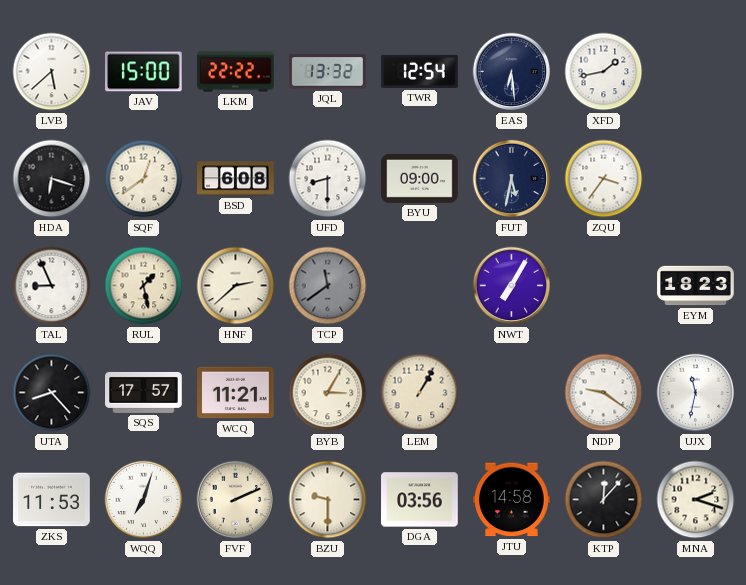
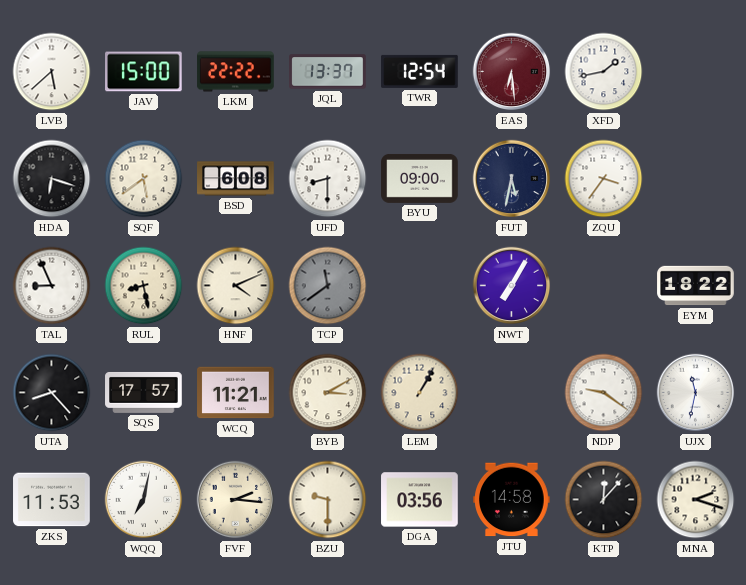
JQL: 13:32 -> 13:37 (328, 72)
EAS dial: navy -> burgundy (512, 72)
SQF: 12:39 -> 5:39 (144, 179)
RUL: 1:28 -> 8:28 (144, 286)
HNF: 2:38 -> 4:11 (236, 286)
EYM: 18:23 -> 18:22 (696, 286)
BYB: 3:05 -> 3:10 (328, 393)
WQQ: 7:03 -> 7:02 (144, 500)
FVF: 2:11 -> 2:16 (236, 500)
